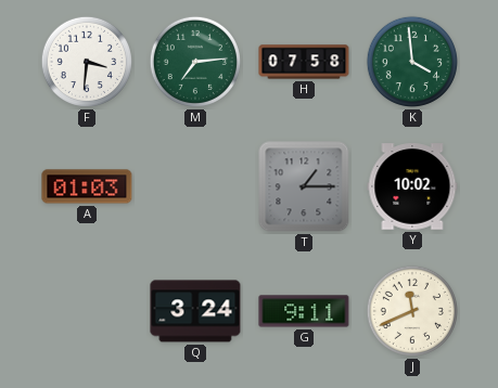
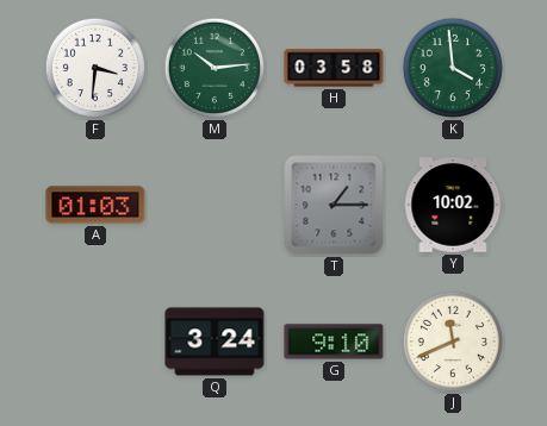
M: 7:14 -> 10:14 (215, 68)
H: 07:58 -> 03:58 (334, 68)
G: 9:11 -> 9:10 (334, 342)
